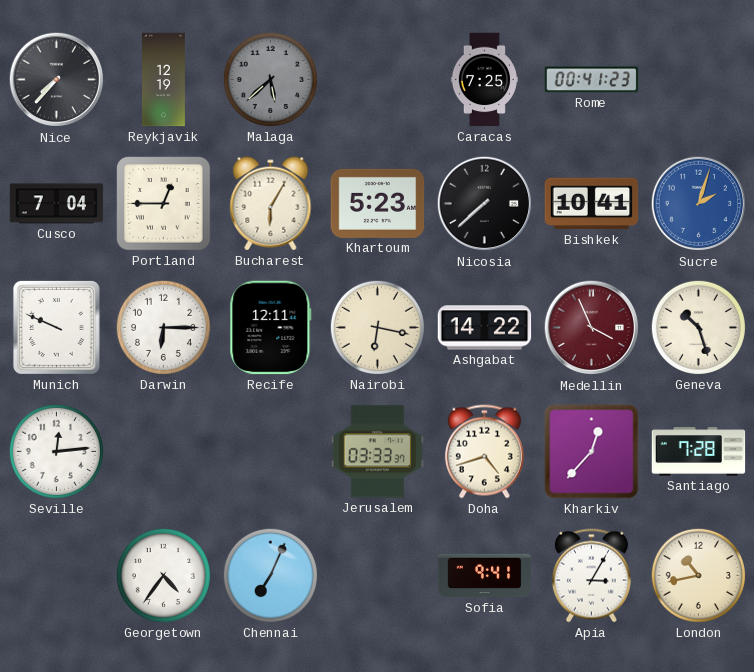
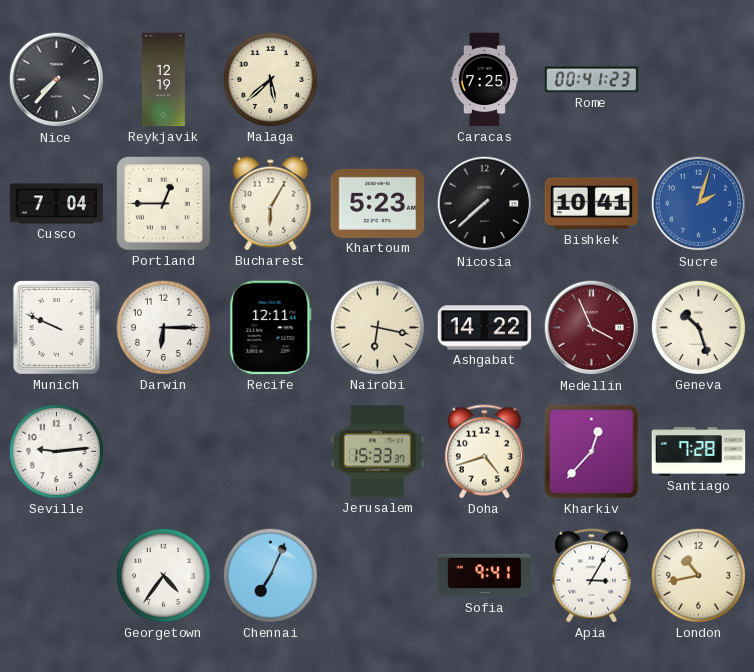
Malaga dial: grey -> cream (270, 79)
Seville: 12:14 -> 9:14 (56, 451)
Jerusalem: 03:33 -> 15:33 (378, 452)
